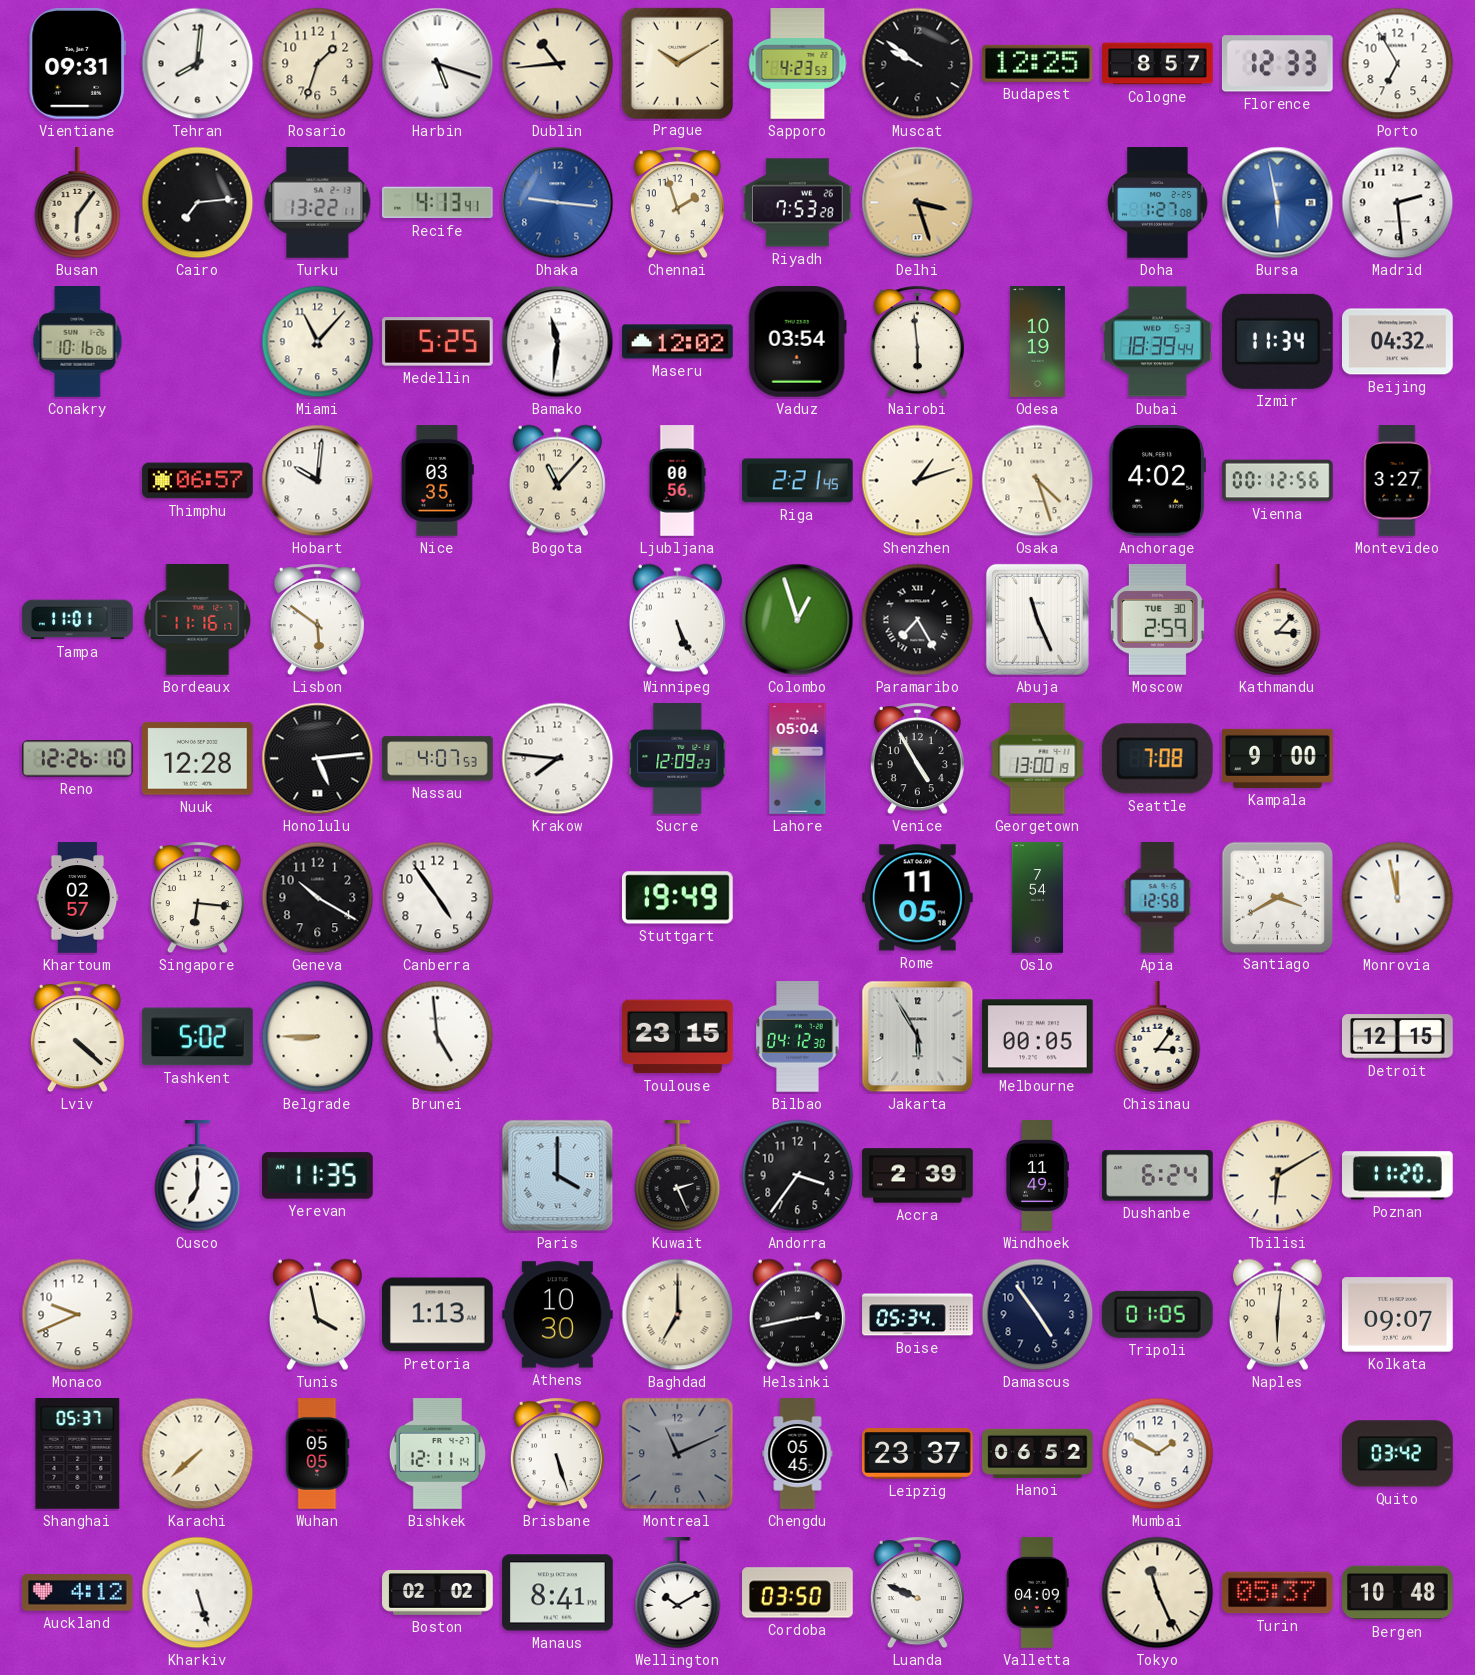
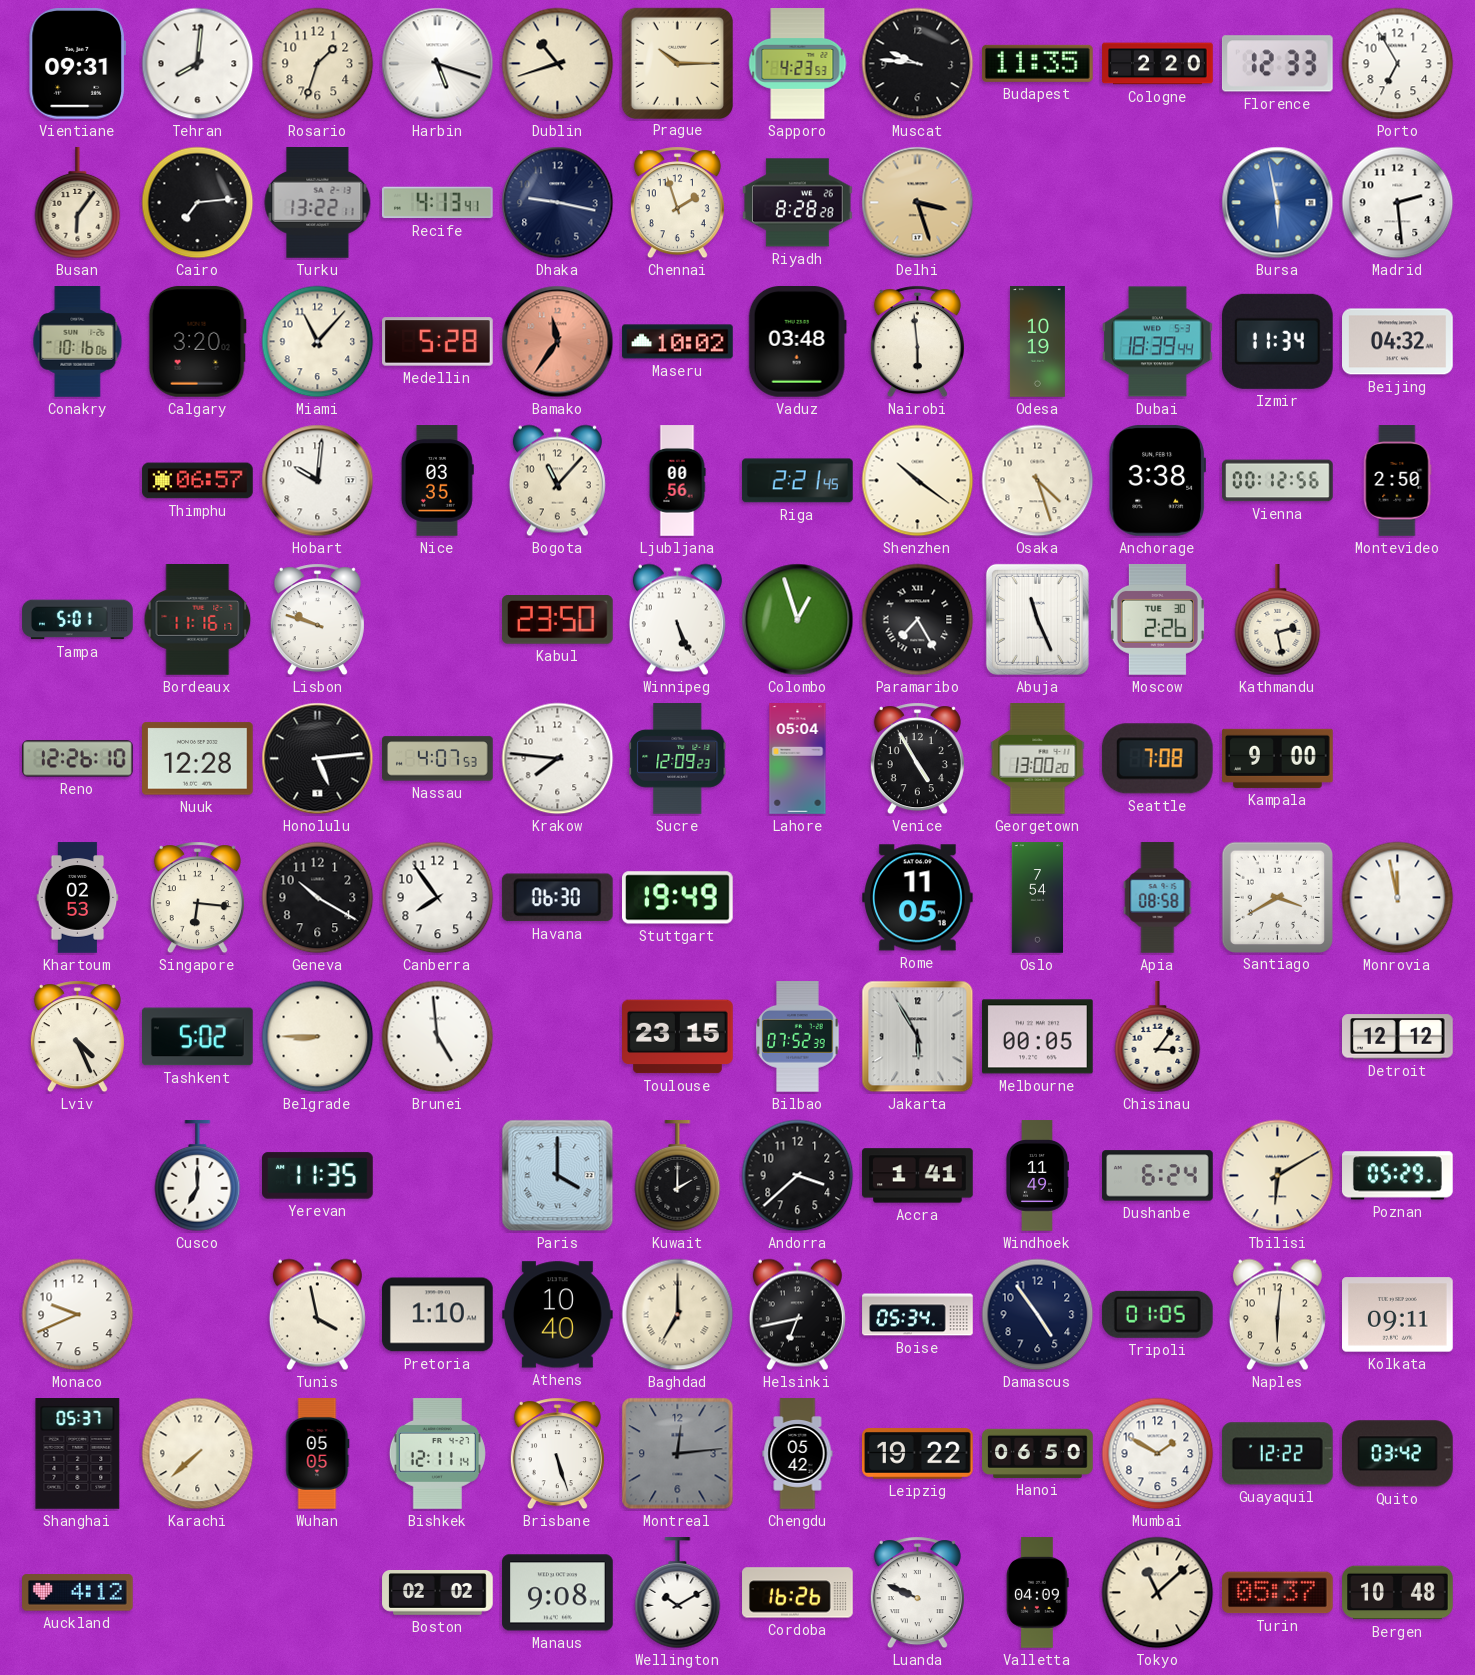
Dublin: 10:44 -> 10:42 (558, 64)
Prague: 10:10 -> 10:15 (677, 63)
Muscat: 9:51 -> 9:46 (918, 64)
Budapest: 12:25 -> 11:35 (1038, 63)
Cologne: 8:57 -> 2:20 (1158, 64)
Dhaka: 9:16 -> 9:17 (558, 203)
Dhaka dial: blue -> navy (558, 203)
Riyadh: 7:53 -> 8:28 (798, 203)
Doha: 1:27 -> none (1158, 203)
Calgary: none -> 3:20 (197, 341)
Medellin: 5:25 -> 5:28 (438, 342)
Bamako: 11:31 -> 11:36 (558, 342)
Bamako dial: white -> salmon (558, 342)
Maseru: 12:02 -> 10:02 (678, 342)
Vaduz: 03:54 -> 03:48 (797, 342)
Shenzhen: 1:12 -> 10:21 (918, 481)
Anchorage: 4:02 -> 3:38 (1157, 481)
Montevideo: 3:27 -> 2:50 (1397, 481)
Tampa: 11:01 -> 5:01 (78, 620)
Lisbon: 5:51 -> 9:48 (317, 620)
Kabul: none -> 23:50 (558, 620)
Moscow: 2:59 -> 2:26 (1157, 620)
Kathmandu: 3:07 -> 2:28 (1278, 620)
Georgetown: 13:00:19 -> 13:00:20 (1038, 759)
Khartoum: 02:57 -> 02:53 (78, 898)
Canberra: 4:54 -> 7:54 (438, 898)
Havana: none -> 06:30 (557, 898)
Apia: 12:58 -> 08:58 (1158, 898)
Lviv: 4:22 -> 4:26 (77, 1037)
Bilbao: 04:12 -> 07:52 (798, 1037)
Detroit: 12:15 -> 12:12 (1398, 1037)
Kuwait: 2:26 -> 2:00 (678, 1176)
Andorra: 3:36 -> 3:38 (798, 1176)
Accra: 2:39 -> 1:41 (918, 1176)
Poznan: 11:20 -> 05:29 (1398, 1176)
Pretoria: 1:13 -> 1:10 (438, 1315)
Athens: 10:30 -> 10:40 (558, 1315)
Helsinki: 2:43 -> 6:43 (797, 1315)
Kolkata: 09:07 -> 09:11 (1398, 1315)
Montreal: 11:11 -> 12:14 (678, 1454)
Chengdu: 05:45 -> 05:42 (798, 1454)
Leipzig: 23:37 -> 19:22 (918, 1454)
Hanoi: 06:52 -> 06:50 (1038, 1453)
Guayaquil: none -> 12:22 (1277, 1454)
Kharkiv: 5:27 -> none (198, 1593)
Manaus: 8:41 -> 9:08 (558, 1593)
Cordoba: 03:50 -> 16:26 (798, 1593)
Tokyo: 11:26 -> 11:08 (1158, 1593)
